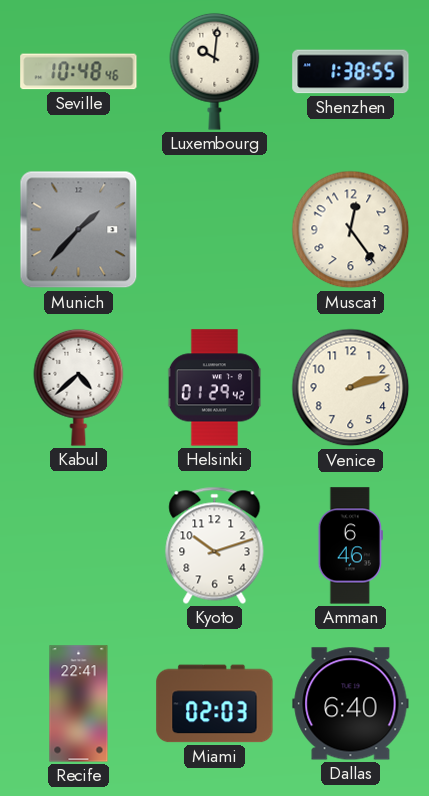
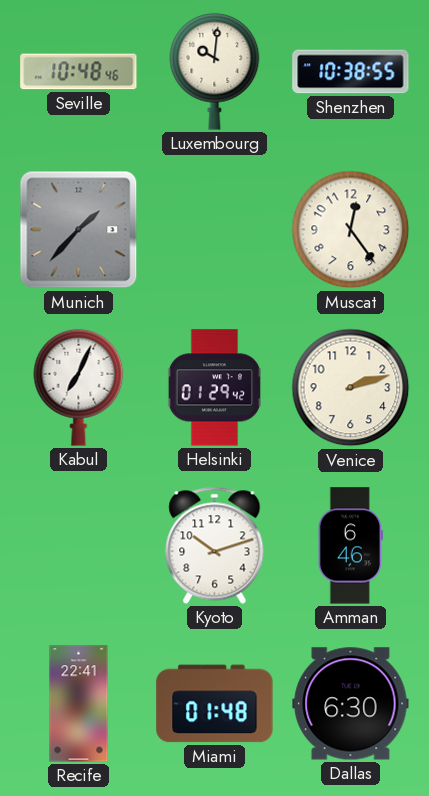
Shenzhen: 1:38 -> 10:38 (351, 72)
Kabul: 4:38 -> 7:04 (79, 387)
Miami: 02:03 -> 01:48 (215, 704)
Dallas: 6:40 -> 6:30 (351, 704)
